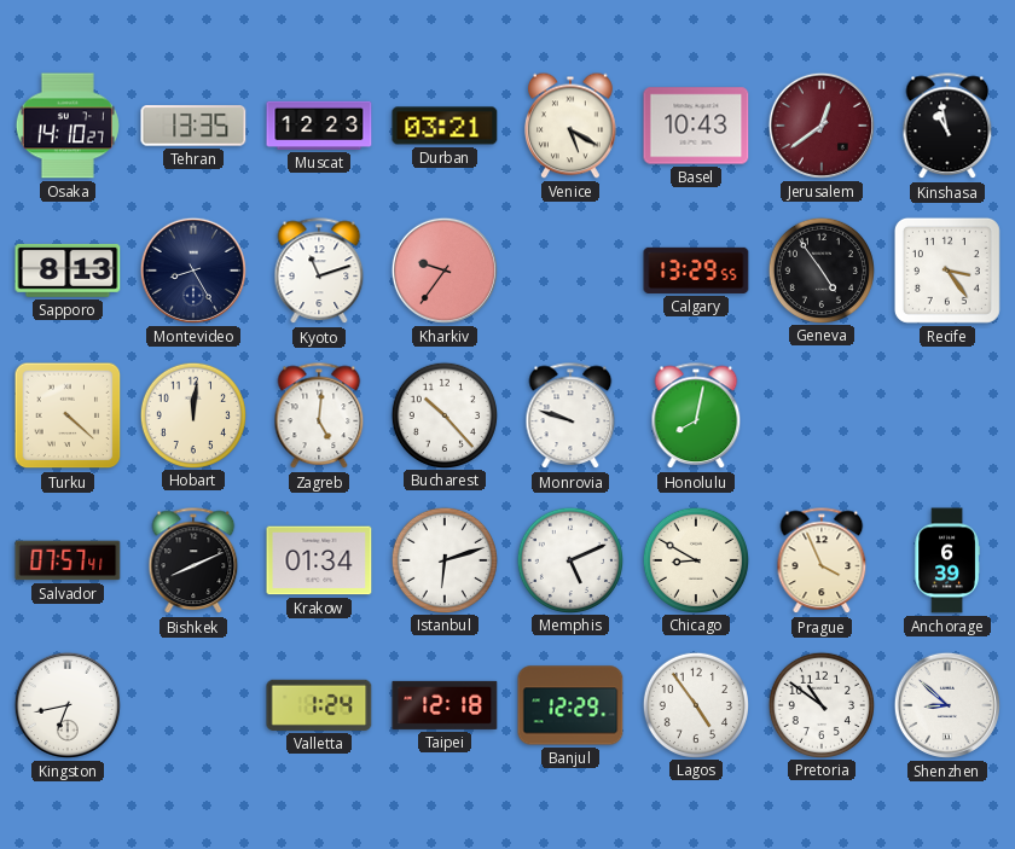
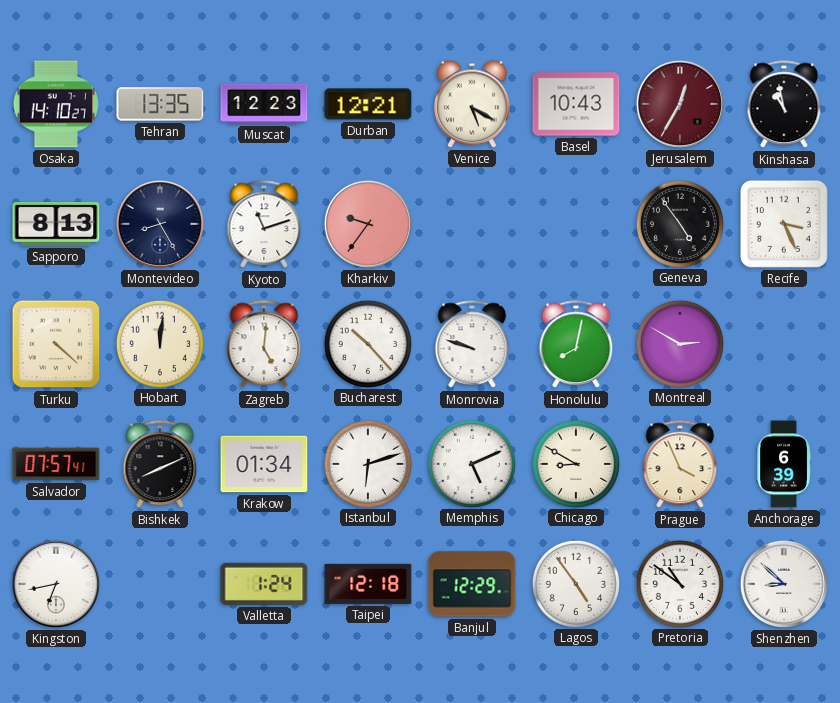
Durban: 03:21 -> 12:21 (368, 104)
Jerusalem: 12:39 -> 12:35 (680, 104)
Calgary: 13:29 -> none (696, 271)
Recife: 3:24 -> 3:26 (784, 224)
Montreal: none -> 2:50 (679, 343)
